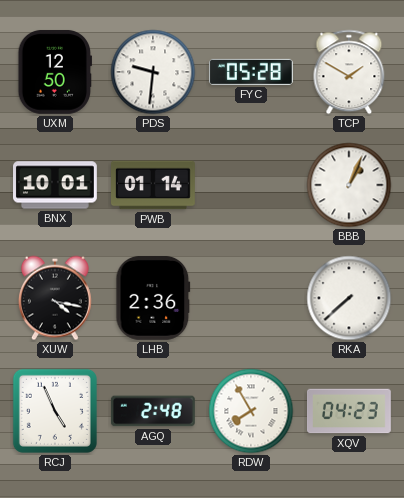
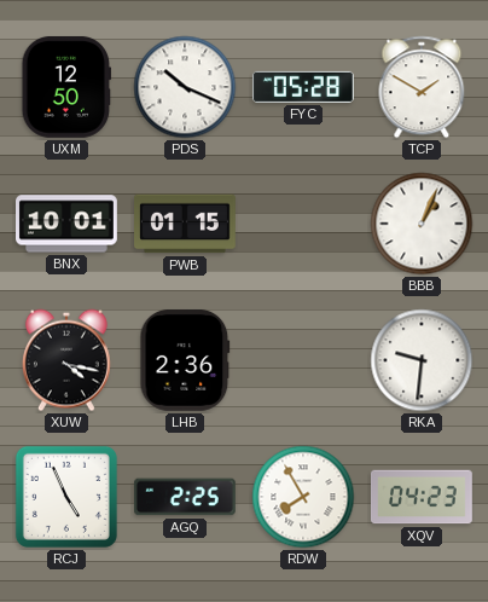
PDS: 9:31 -> 10:19 (185, 87)
PWB: 01:14 -> 01:15 (186, 224)
RKA: 7:38 -> 9:31 (422, 360)
AGQ: 2:48 -> 2:25 (185, 497)
